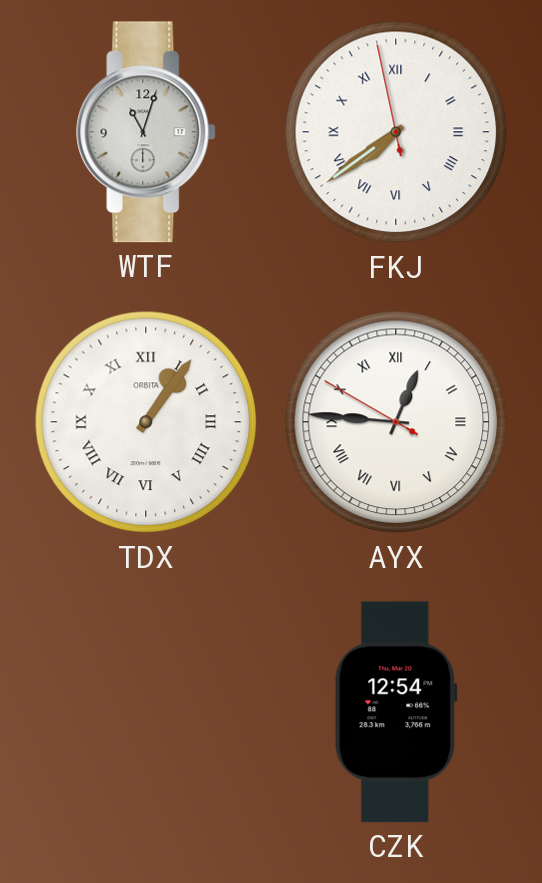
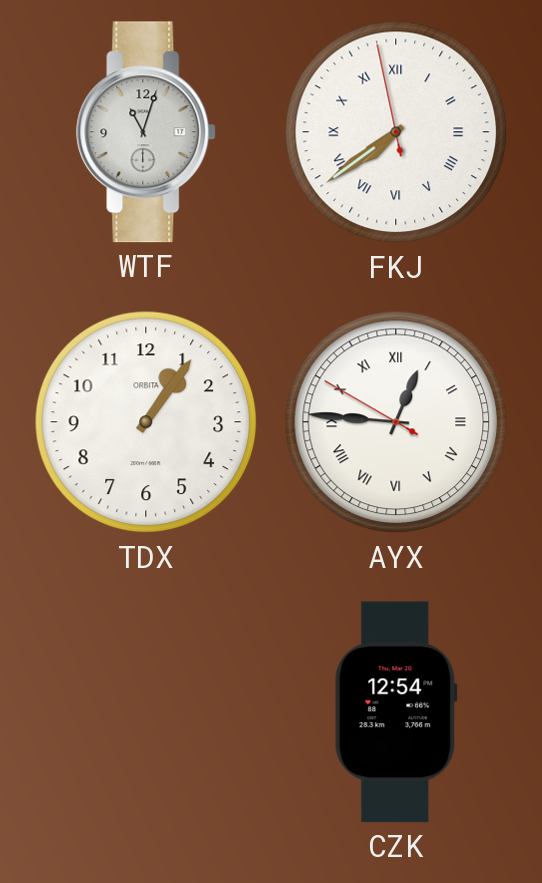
TDX numerals: Roman -> Arabic (146, 422)
